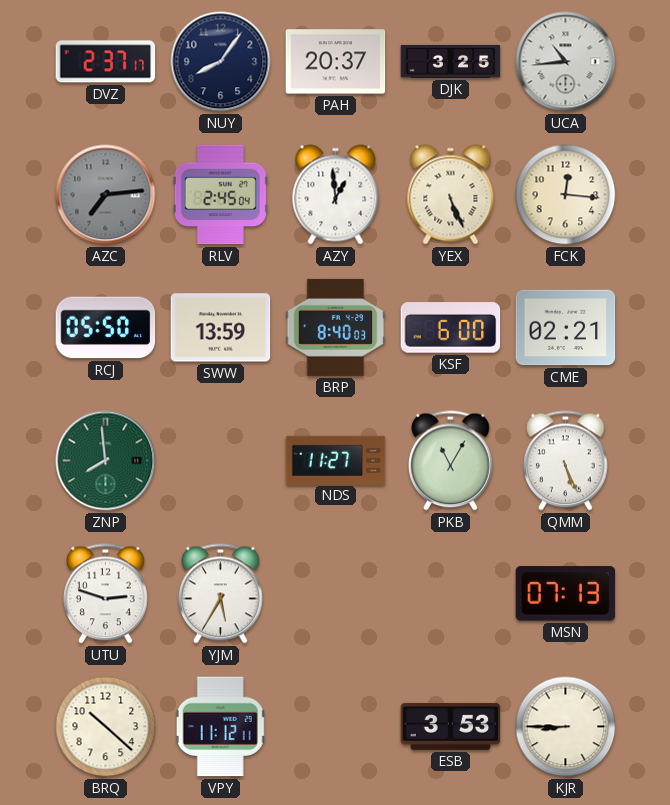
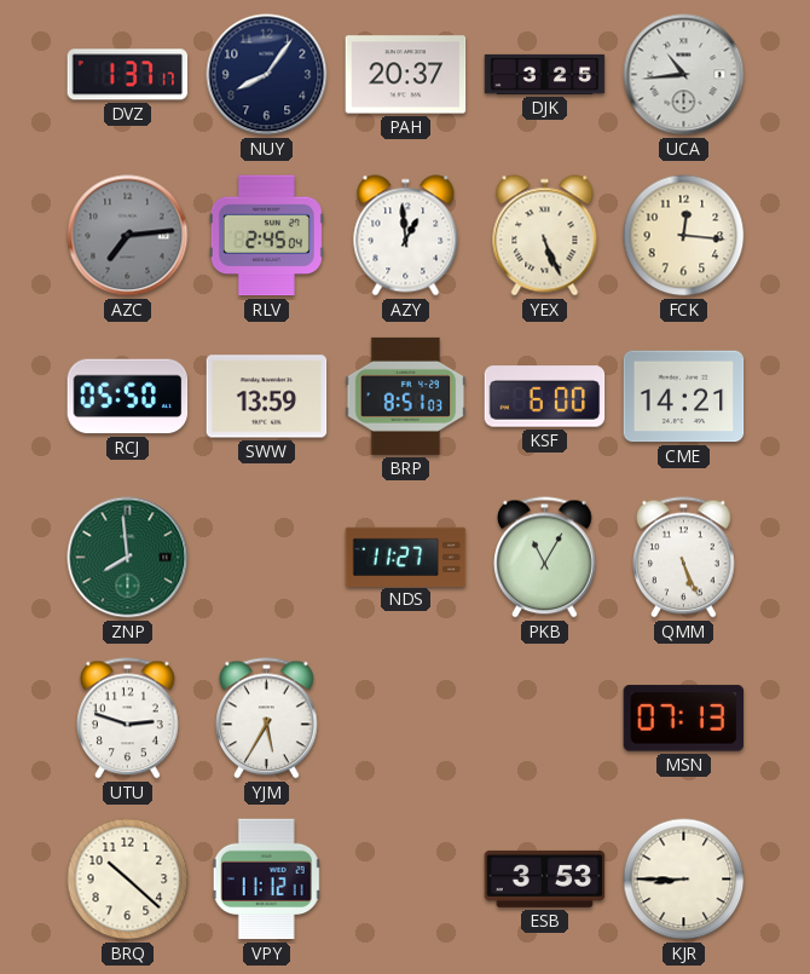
DVZ: 2:37 -> 1:37 (128, 75)
BRP: 8:40 -> 8:51 (406, 396)
CME: 02:21 -> 14:21 (684, 397)
